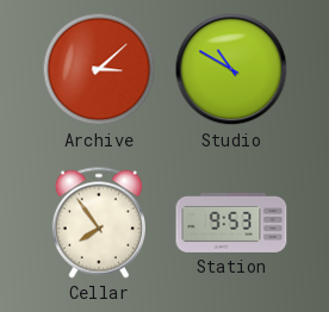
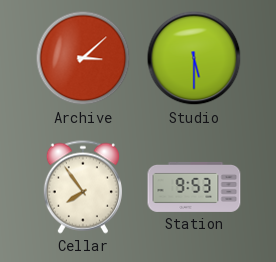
Studio: 10:50 -> 5:30 (194, 58)
